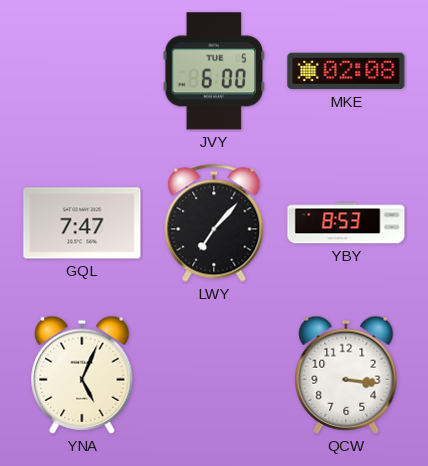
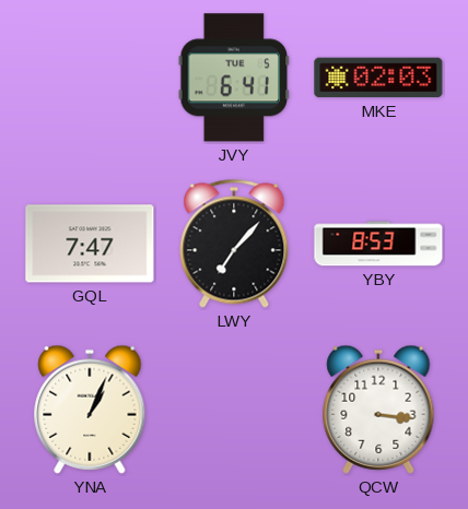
JVY: 6:00 -> 6:41 (234, 78)
MKE: 02:08 -> 02:03 (378, 78)
YNA: 5:04 -> 1:04 (90, 410)
